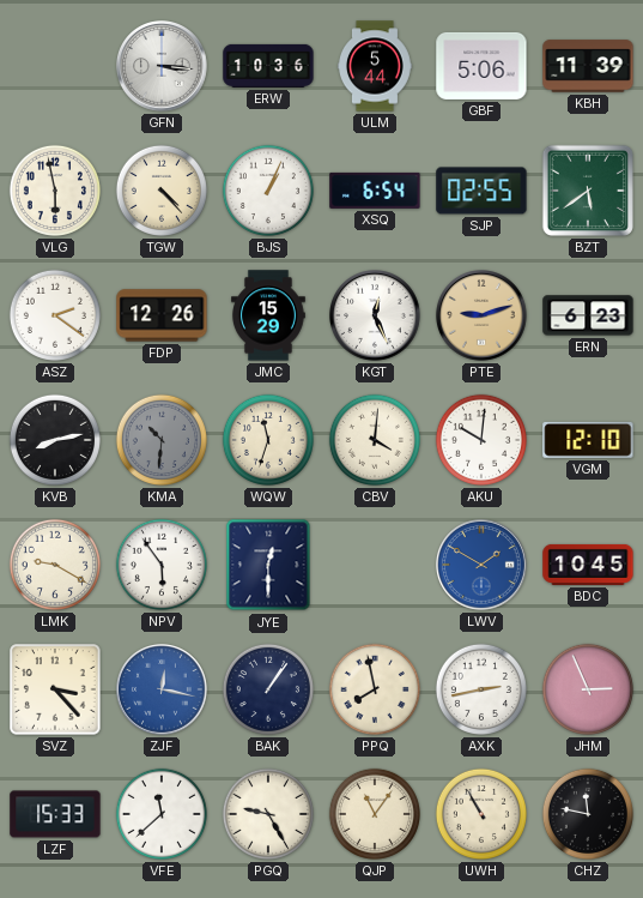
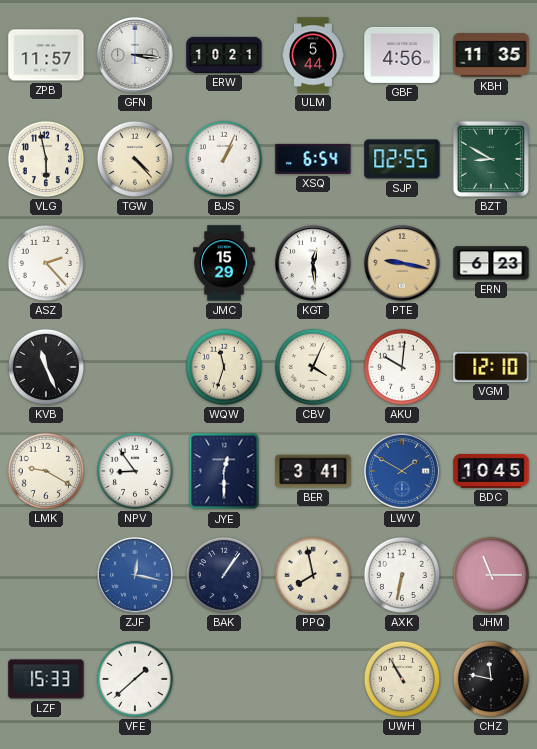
ZPB: none -> 11:57 (46, 55)
ERW: 10:36 -> 10:21 (224, 55)
GBF: 5:06 -> 4:56 (402, 55)
KBH: 11:39 -> 11:35 (491, 55)
BZT: 5:39 -> 8:50 (491, 159)
ASZ: 2:21 -> 2:23 (46, 263)
FDP: 12:26 -> none (162, 315)
KGT: 12:26 -> 12:29 (314, 264)
PTE: 9:12 -> 9:17 (403, 264)
KVB: 8:13 -> 11:26 (46, 367)
KMA: 10:31 -> none (162, 440)
CBV: 4:01 -> 4:04 (313, 367)
NPV: 5:54 -> 8:54 (135, 471)
BER: none -> 3:41 (313, 471)
SVZ: 3:23 -> none (55, 689)
AXK: 2:43 -> 6:32 (402, 575)
JHM: 2:56 -> 11:15 (491, 575)
VFE: 11:38 -> 1:38 (135, 679)
PGQ: 9:25 -> none (268, 814)
QJP: 11:06 -> none (375, 814)
